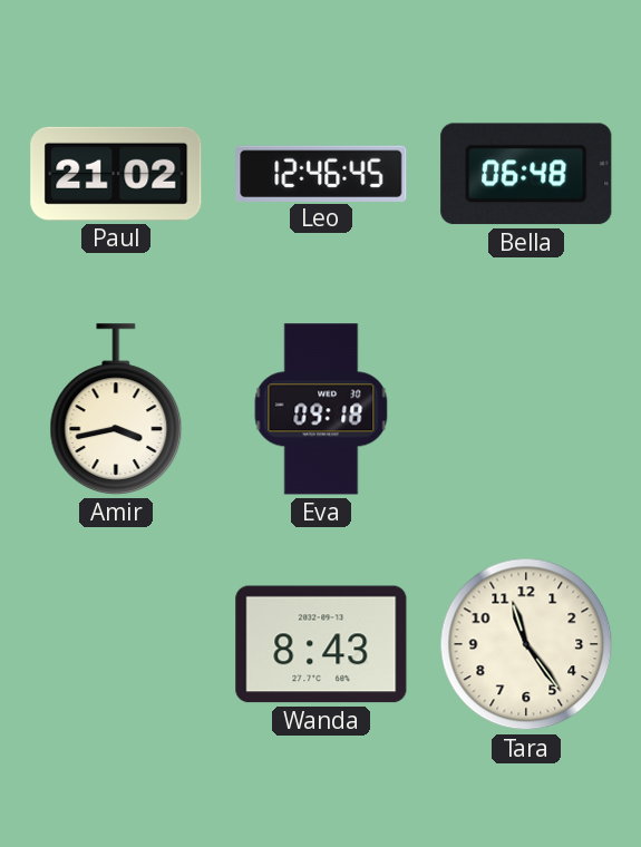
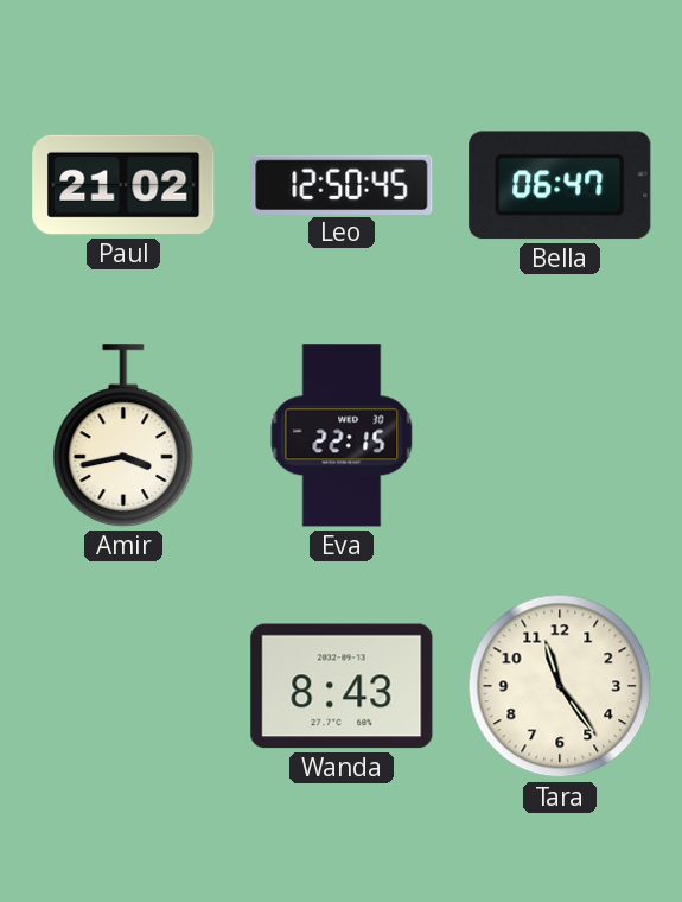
Leo: 12:46 -> 12:50 (342, 184)
Bella: 06:48 -> 06:47 (560, 185)
Eva: 09:18 -> 22:15 (342, 436)
